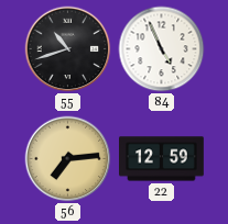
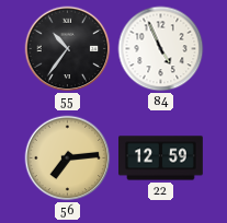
55: 10:42 -> 10:36 (68, 49)
